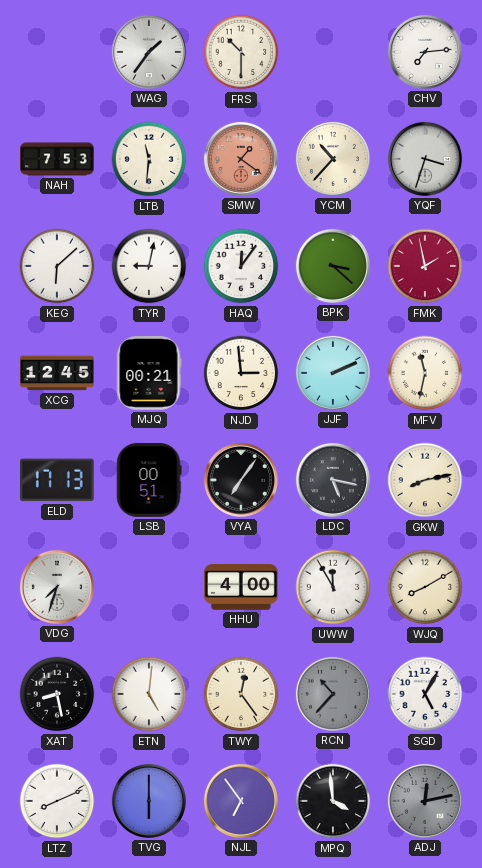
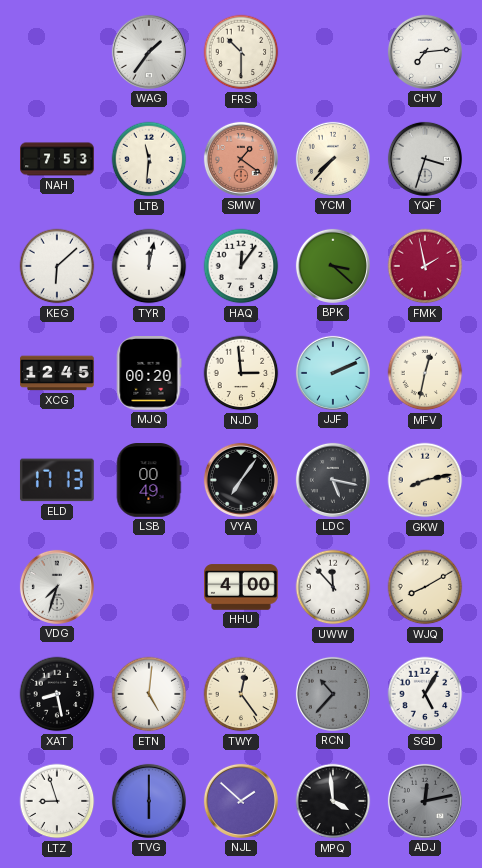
YCM: 10:37 -> 7:37 (333, 159)
TYR: 9:02 -> 12:02 (149, 266)
MJQ: 00:21 -> 00:20 (149, 374)
MFV: 11:32 -> 12:32 (425, 373)
LSB: 00:51 -> 00:49 (149, 481)
UWW: 11:55 -> 11:53 (333, 587)
LTZ: 8:11 -> 8:57 (57, 801)
NJL: 6:54 -> 1:52 (241, 801)
